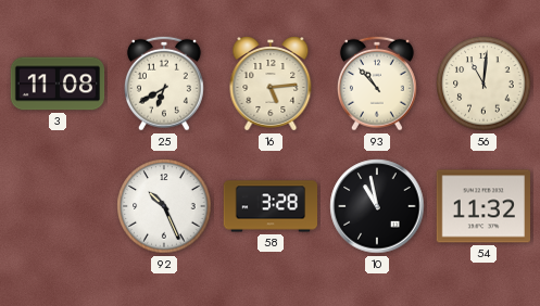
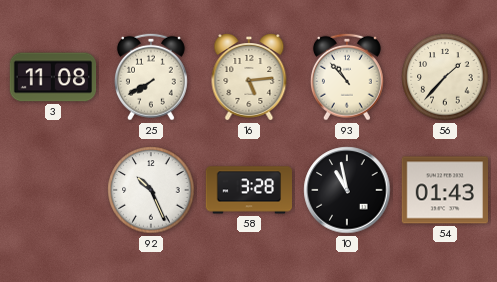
25: 6:40 -> 7:40 (151, 77)
56: 11:01 -> 1:37 (445, 77)
54: 11:32 -> 01:43 (444, 190)
